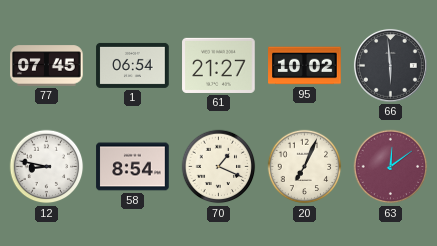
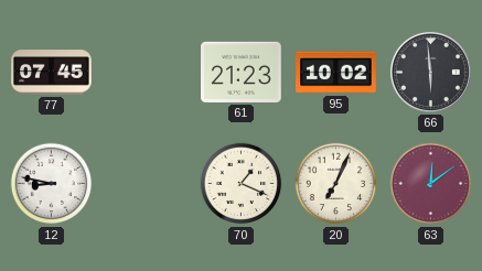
1: 06:54 -> none (133, 65)
61: 21:27 -> 21:23 (242, 72)
58: 8:54 -> none (133, 167)
